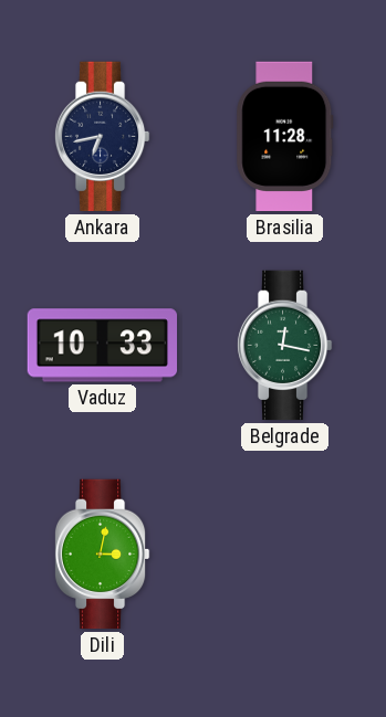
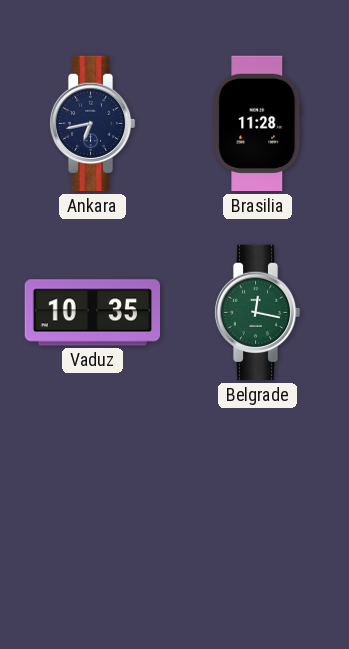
Vaduz: 10:33 -> 10:35 (93, 313)
Dili: 3:02 -> none (102, 555)
